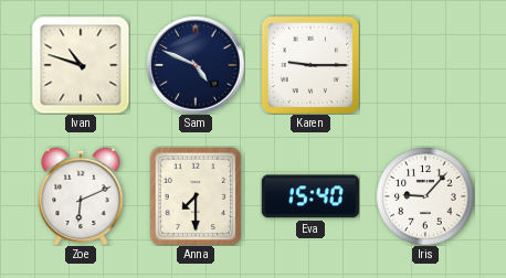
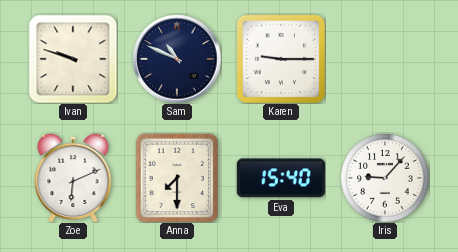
Ivan: 10:48 -> 9:48 (73, 59)
Sam: 4:49 -> 10:49 (177, 59)
